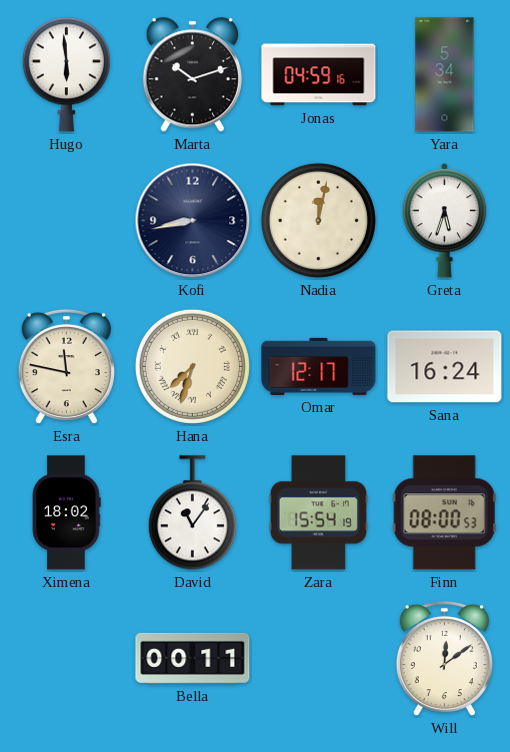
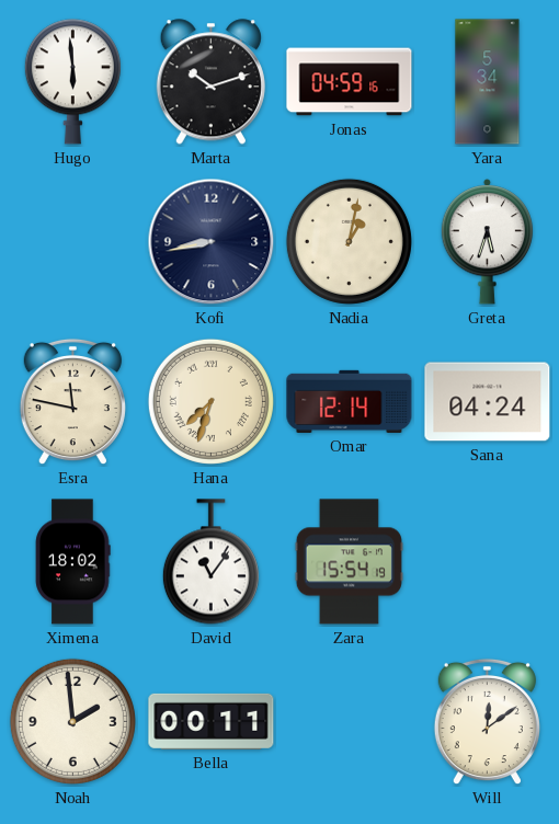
Nadia: 12:02 -> 1:02 (349, 241)
Omar: 12:17 -> 12:14 (350, 401)
Sana: 16:24 -> 04:24 (488, 402)
Finn: 08:00 -> none (444, 513)
Noah: none -> 1:59 (72, 721)
